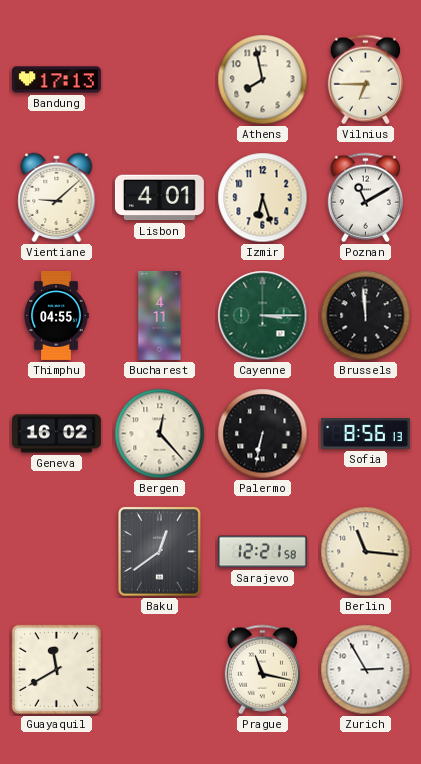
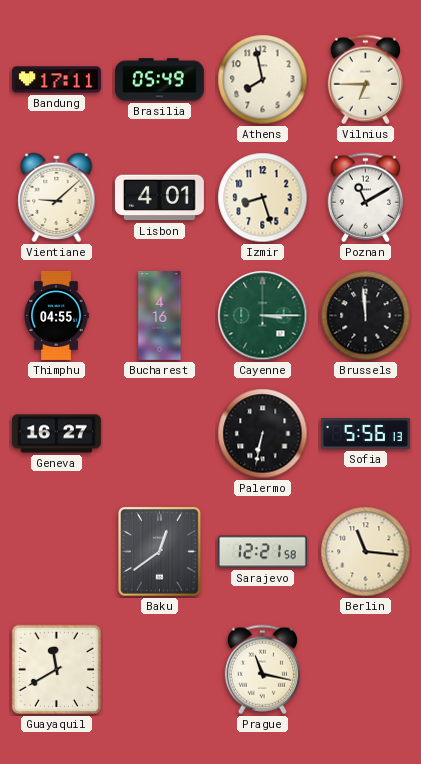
Bandung: 17:13 -> 17:11 (56, 80)
Brasilia: none -> 05:49 (159, 80)
Izmir: 6:27 -> 8:27 (263, 198)
Bucharest: 4:11 -> 4:16 (160, 315)
Geneva: 16:02 -> 16:27 (56, 434)
Bergen: 12:23 -> none (160, 434)
Sofia: 8:56 -> 5:56 (365, 434)
Zurich: 2:55 -> none (366, 670)
